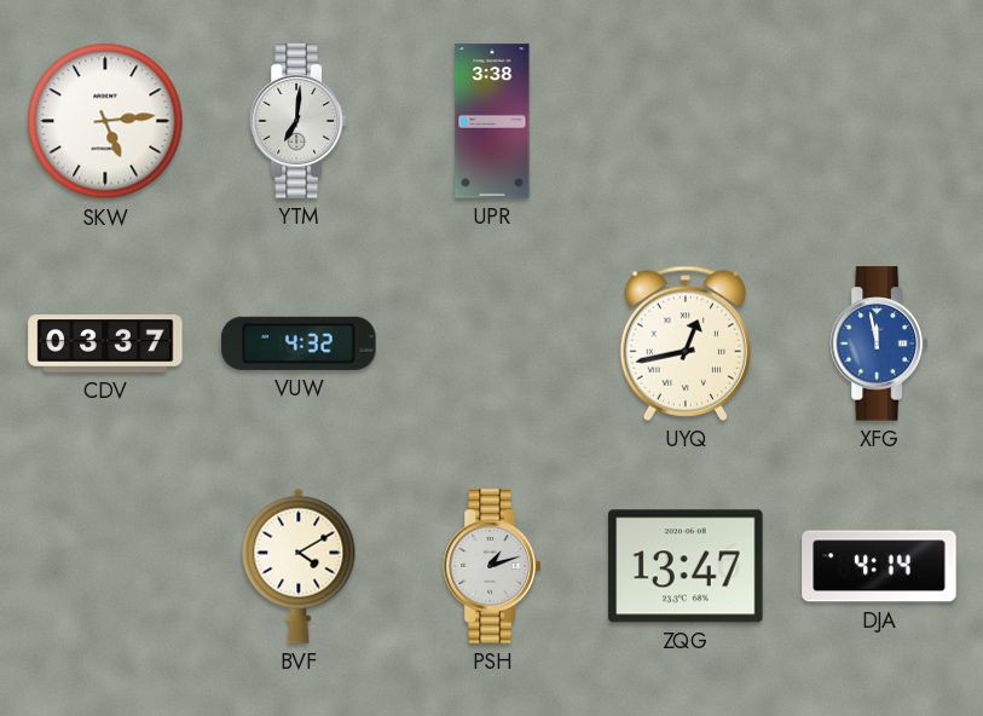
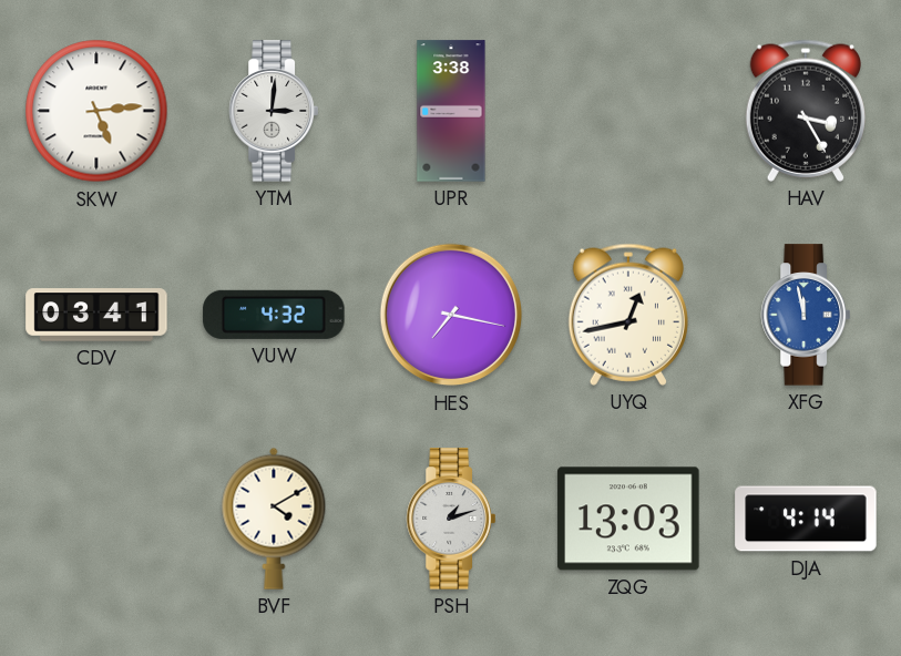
YTM: 7:01 -> 3:01 (274, 111)
HAV: none -> 3:25 (806, 111)
CDV: 03:37 -> 03:41 (96, 315)
HES: none -> 7:17 (451, 315)
ZQG: 13:47 -> 13:03 (628, 519)
